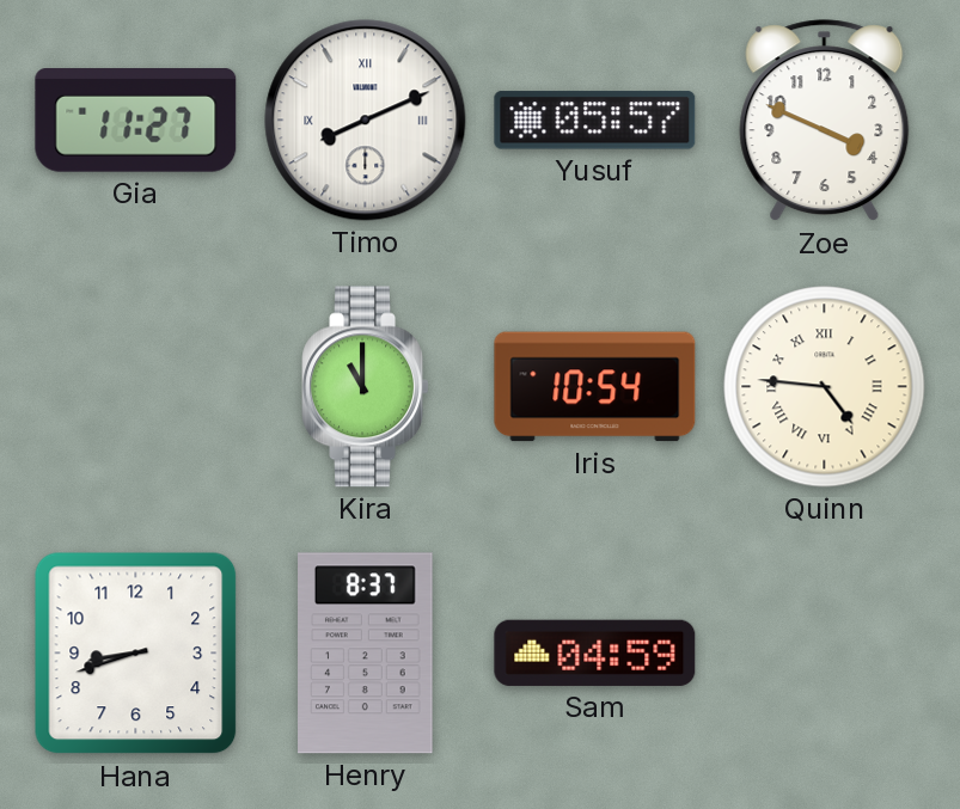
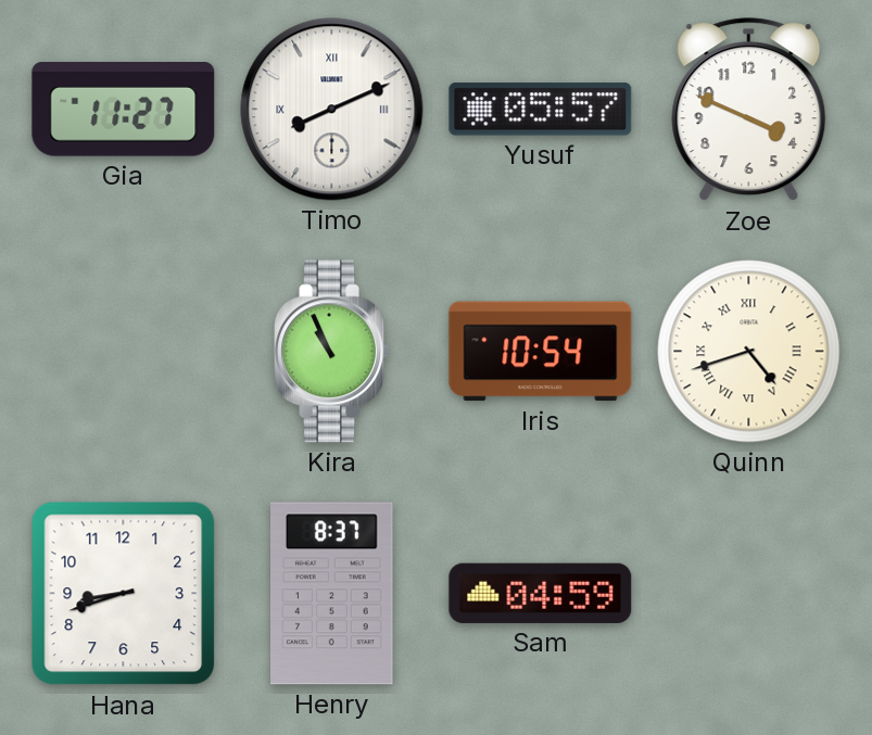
Kira: 11:00 -> 10:56 (331, 352)
Quinn: 4:46 -> 4:42 (749, 352)
